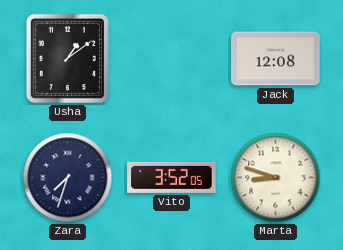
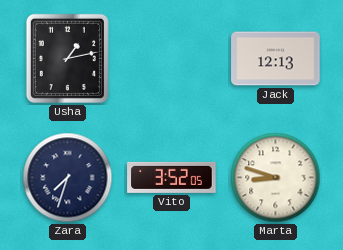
Usha: 1:09 -> 1:13 (67, 58)
Jack: 12:08 -> 12:13 (276, 59)
